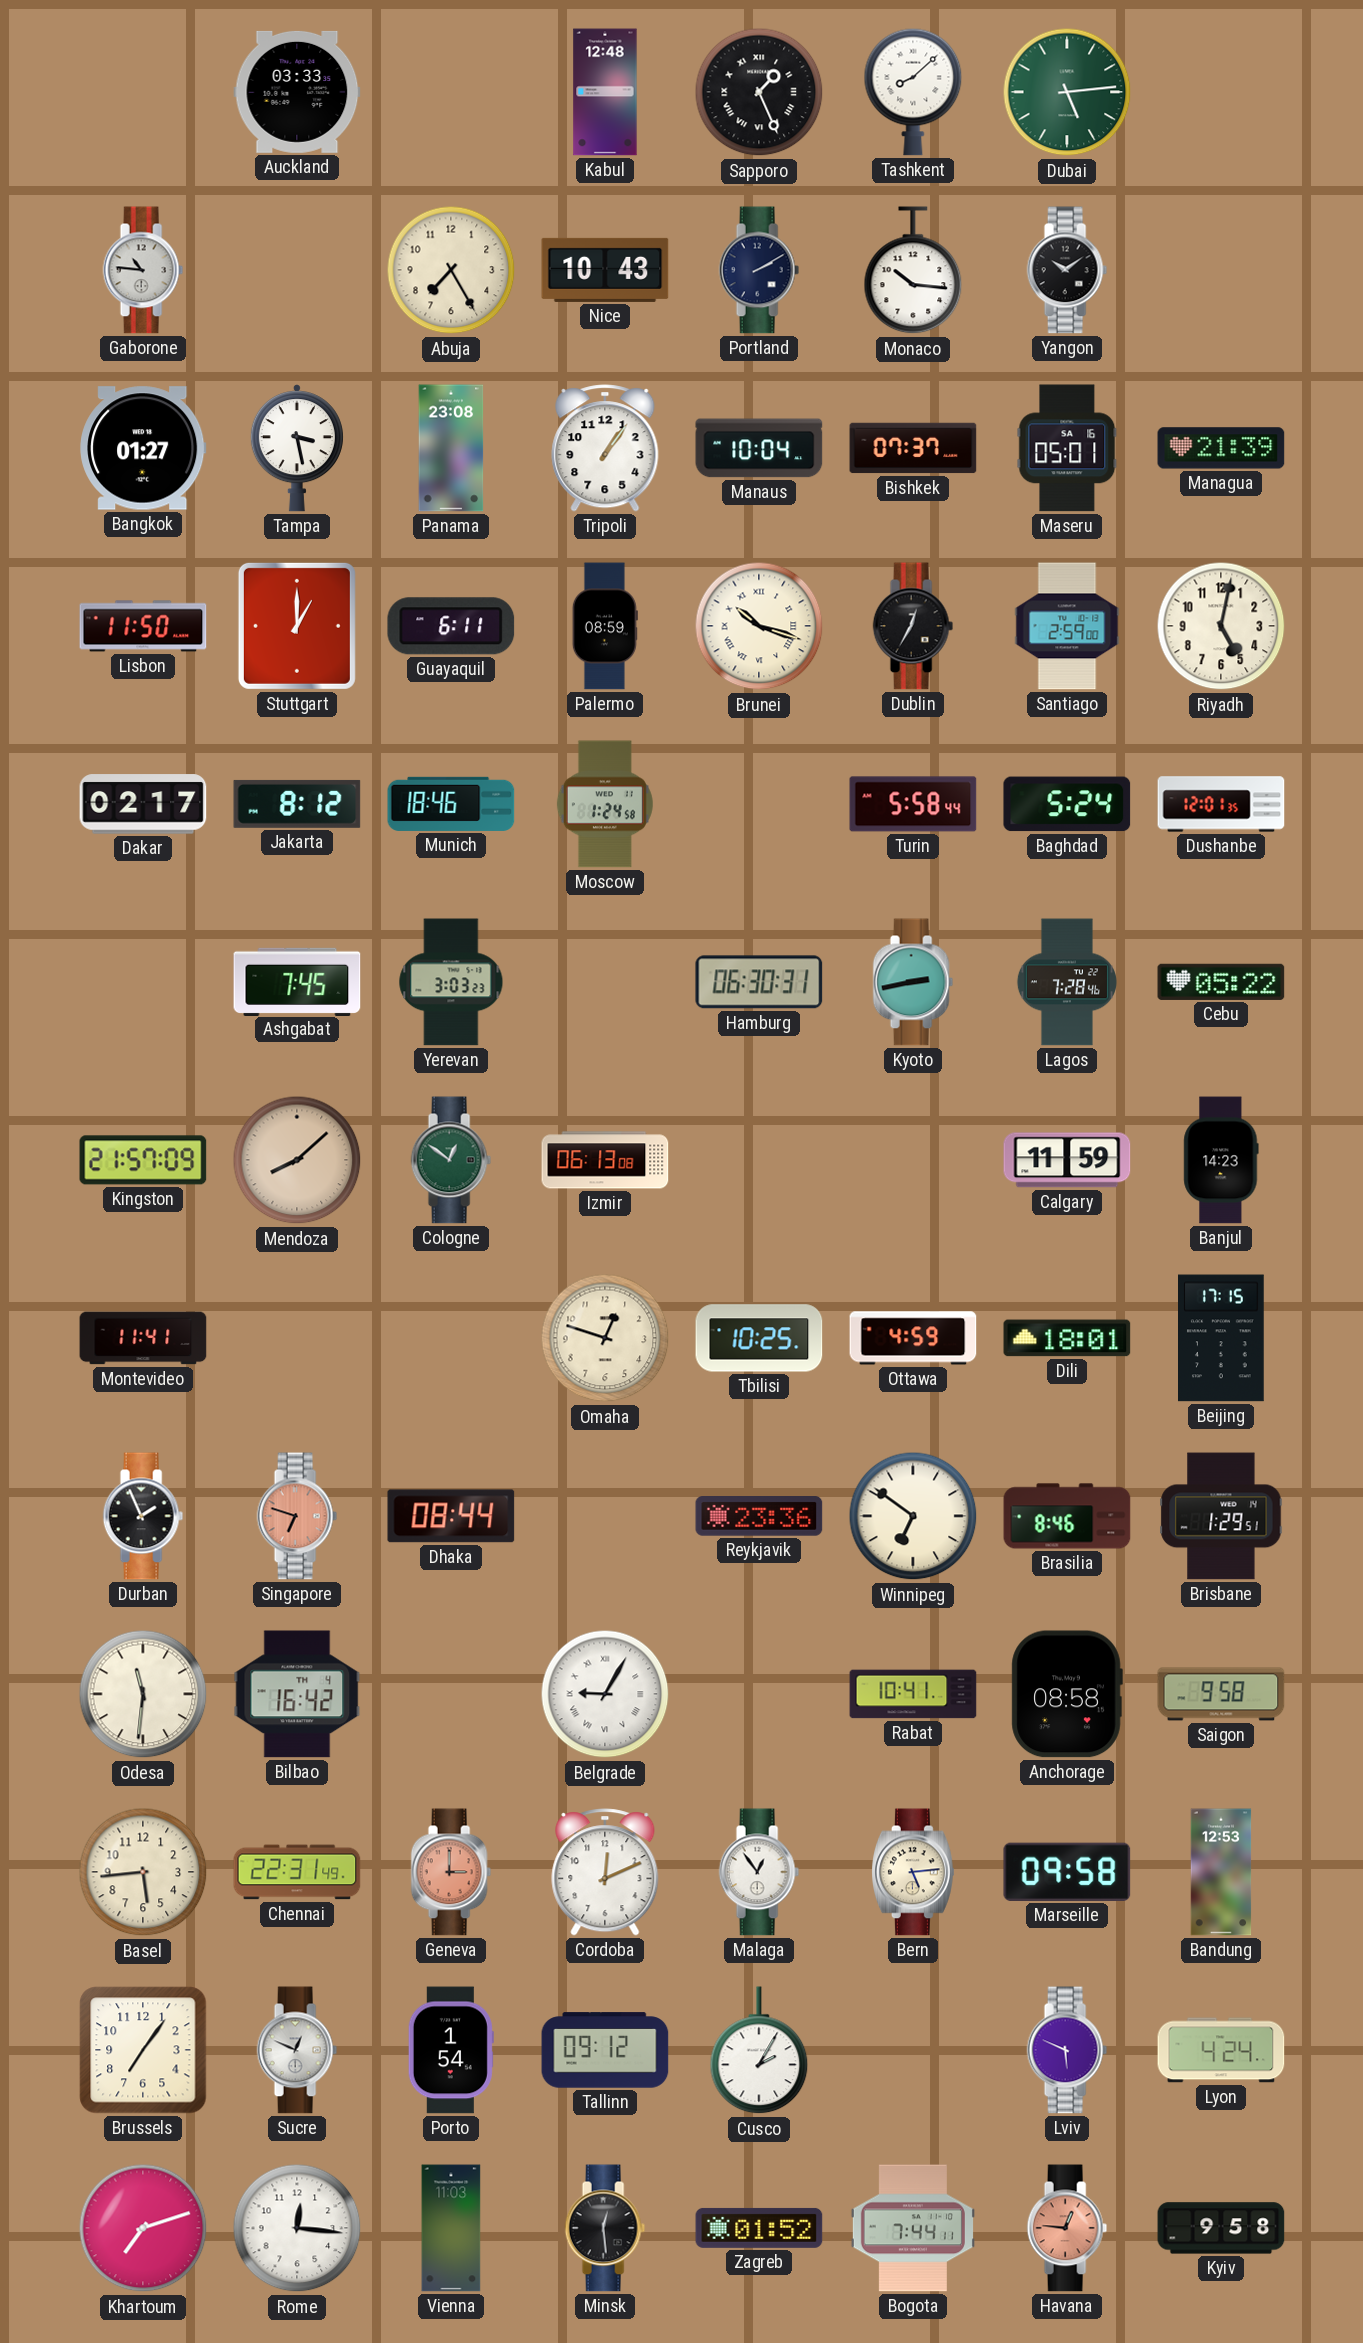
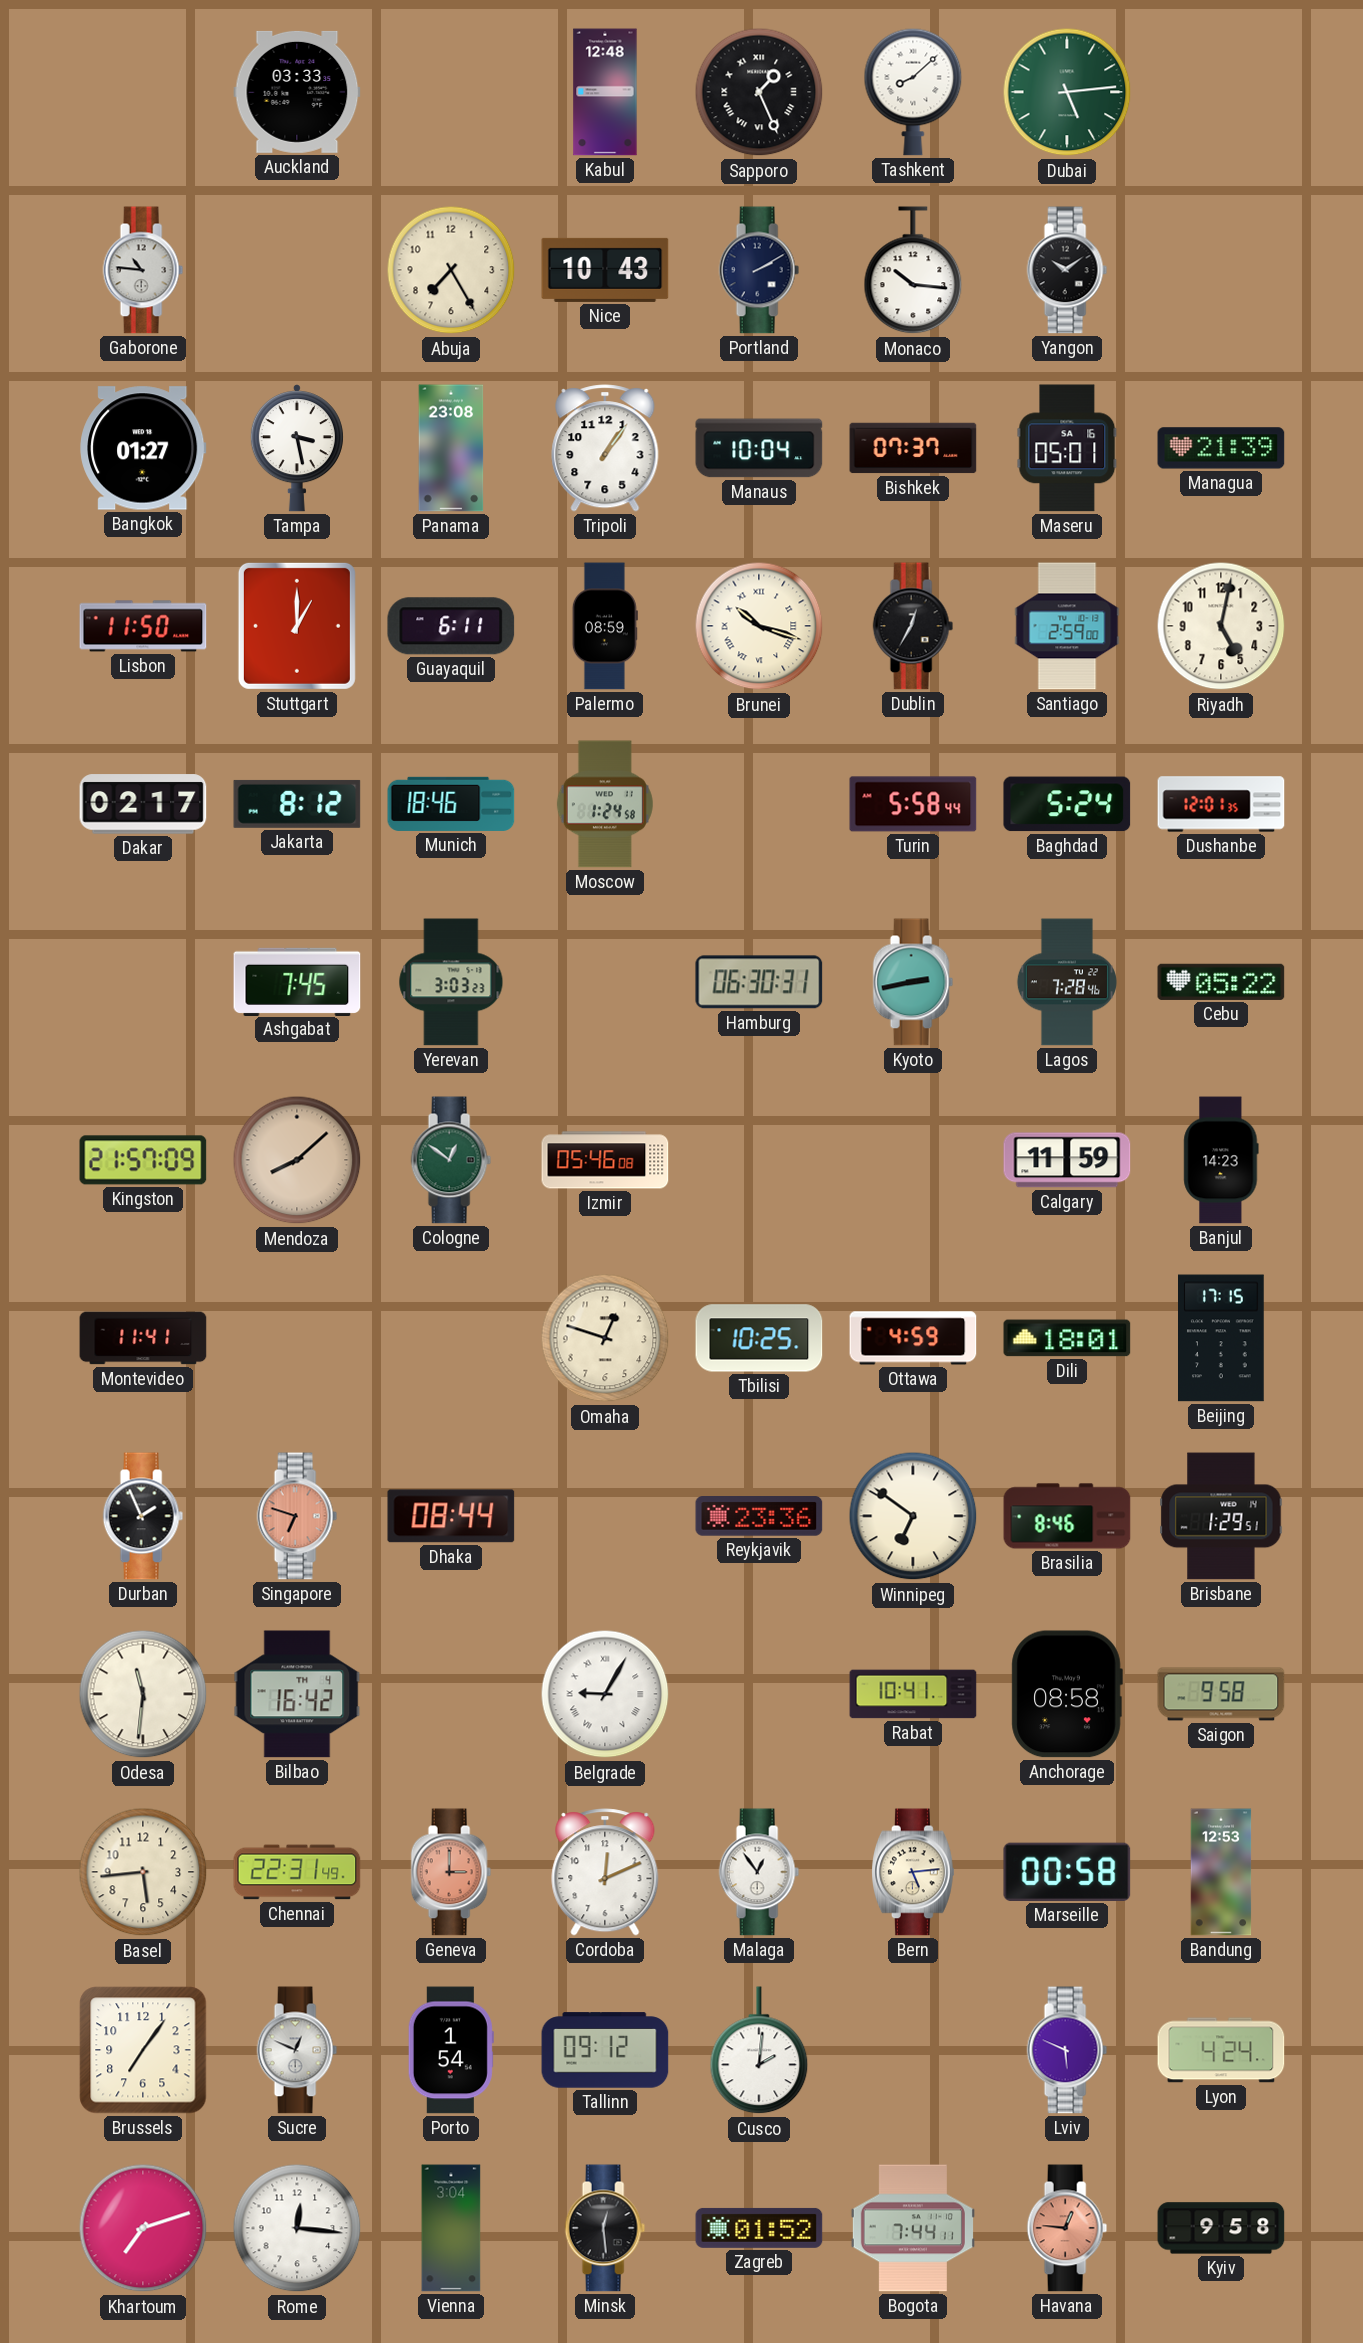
Izmir: 06:13 -> 05:46 (605, 1160)
Marseille: 09:58 -> 00:58 (1067, 1872)
Cusco: 2:05 -> 2:01 (759, 2051)
Vienna: 11:03 -> 3:04 (451, 2228)
